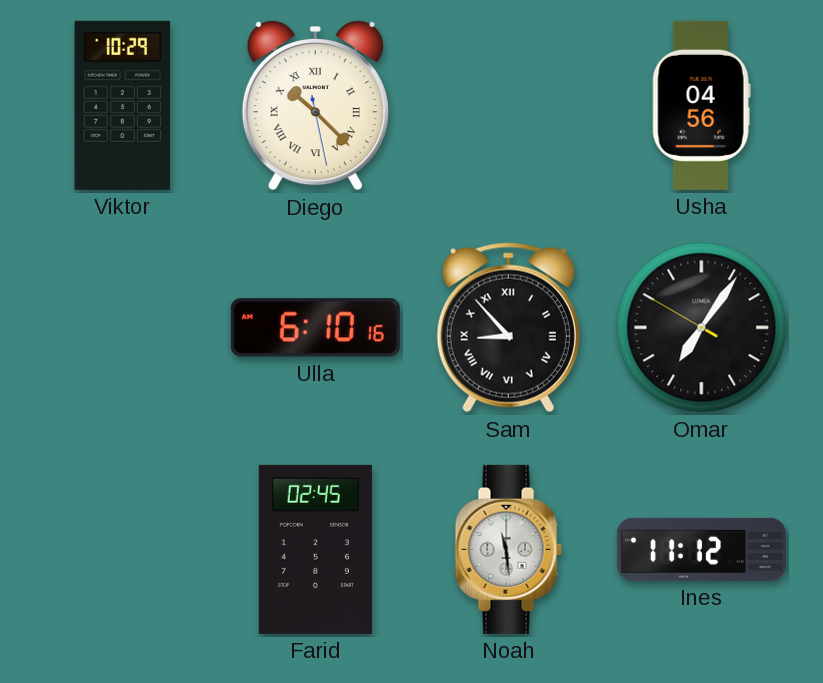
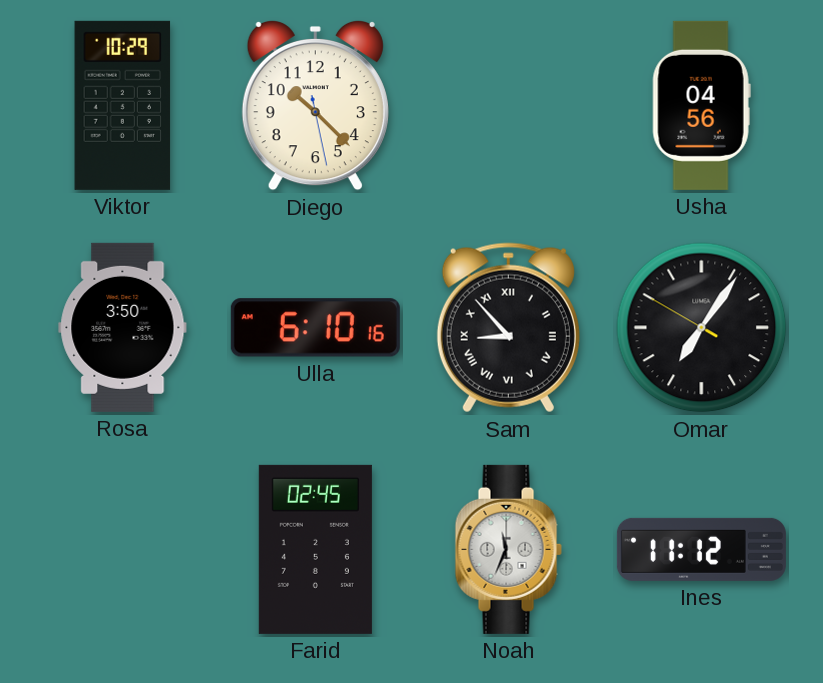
Diego numerals: Roman -> Arabic (315, 105)
Rosa: none -> 3:50 (123, 327)
Noah: 11:29 -> 11:34 (508, 549)
